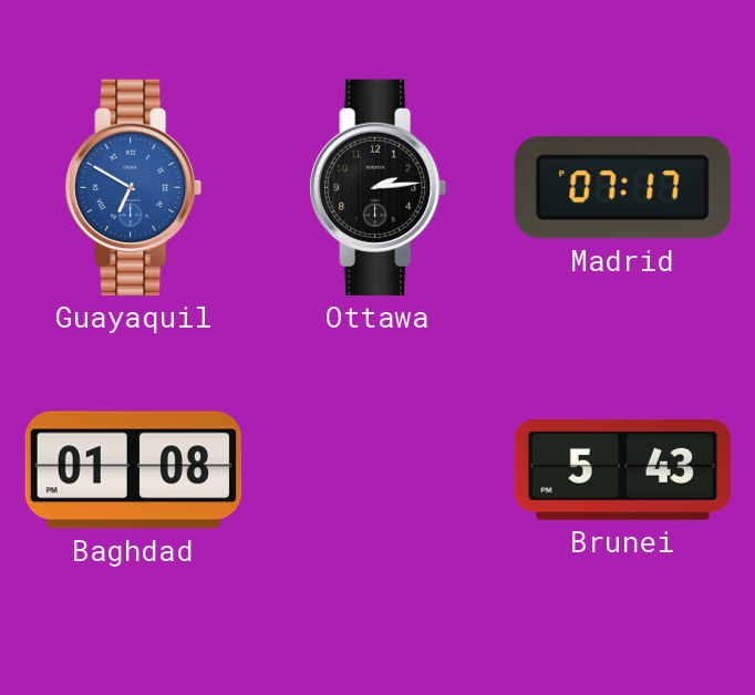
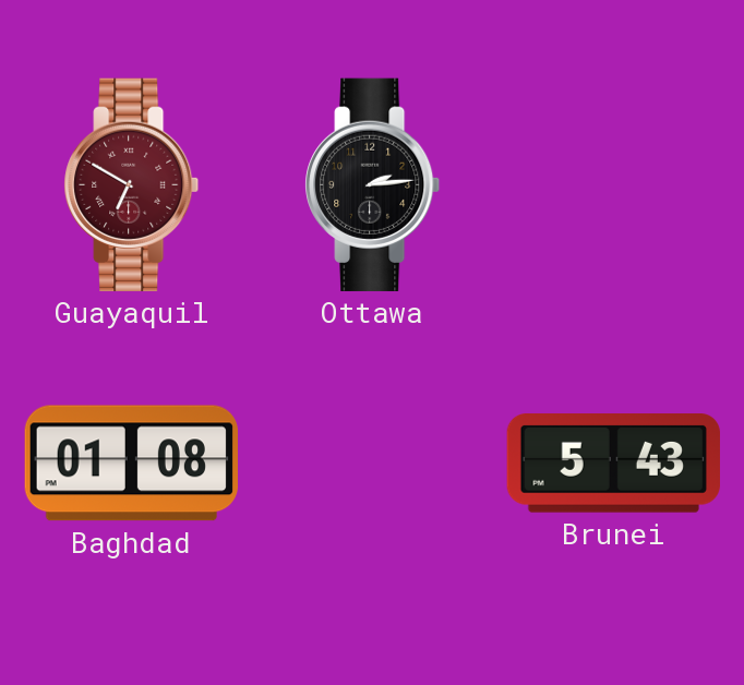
Guayaquil dial: blue -> burgundy (132, 184)
Madrid: 07:17 -> none (622, 188)
